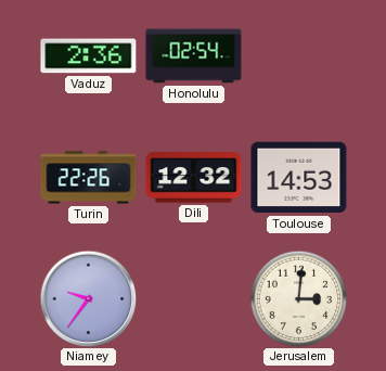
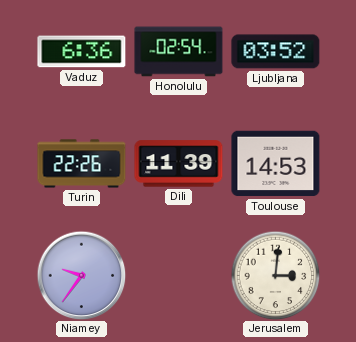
Vaduz: 2:36 -> 6:36 (82, 52)
Ljubljana: none -> 03:52 (276, 52)
Dili: 12:32 -> 11:39 (179, 164)
